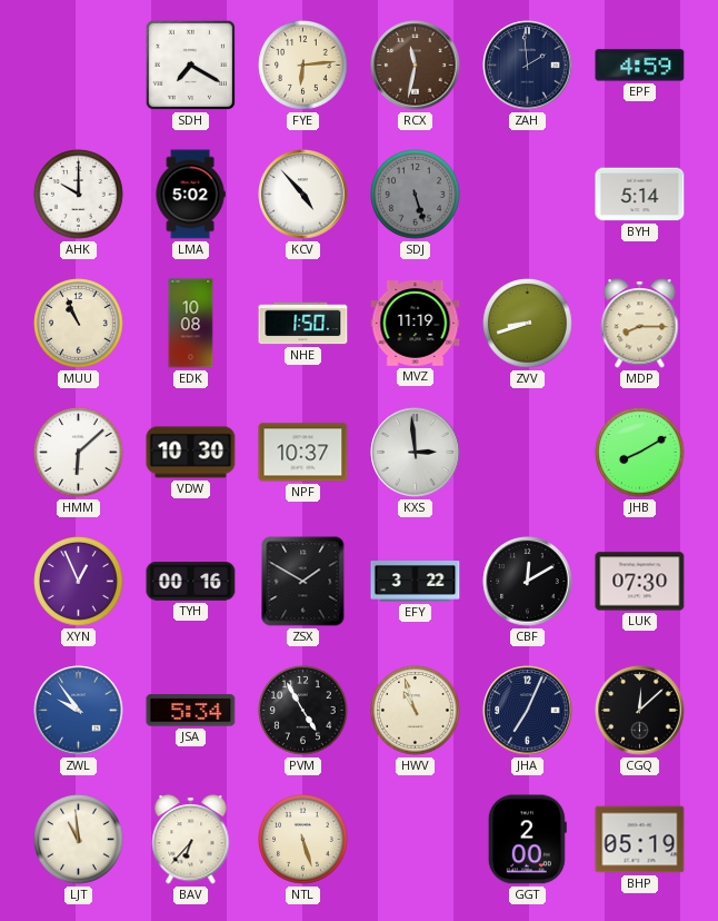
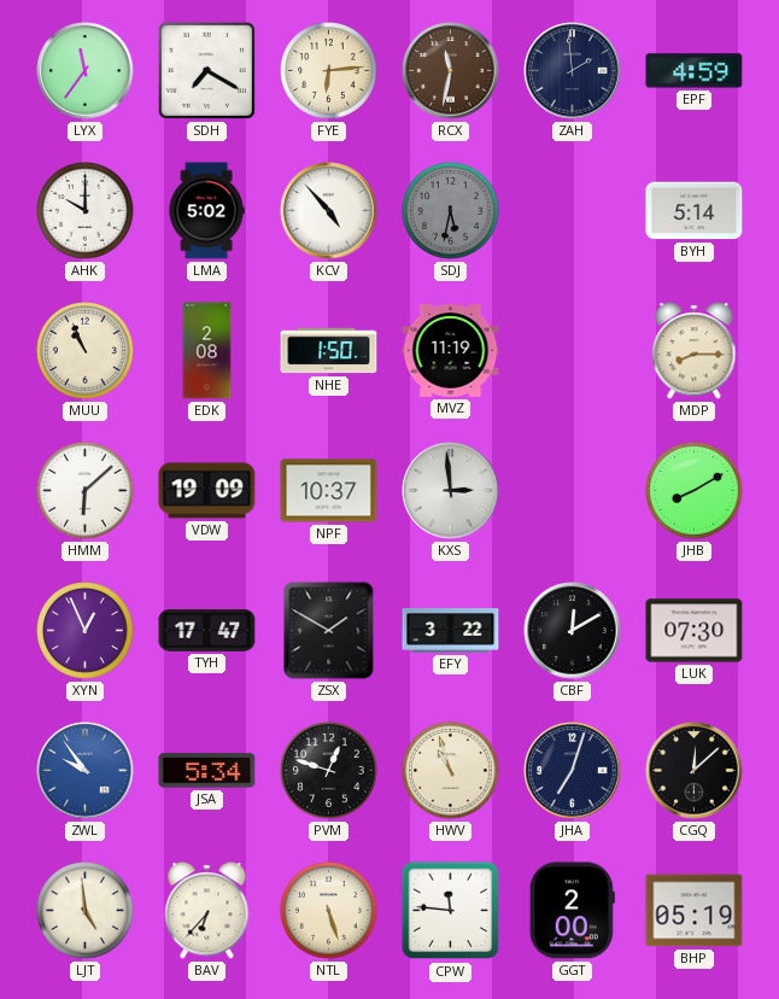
LYX: none -> 11:36 (86, 71)
SDJ: 5:27 -> 5:32 (451, 211)
EDK: 10:08 -> 2:08 (207, 351)
ZVV: 8:42 -> none (528, 324)
VDW: 10:30 -> 19:09 (207, 491)
TYH: 00:16 -> 17:47 (207, 631)
PVM: 4:55 -> 12:48 (329, 771)
JHA: 7:04 -> 7:03 (573, 771)
LJT: 10:59 -> 4:59 (86, 911)
CPW: none -> 11:46 (451, 911)
